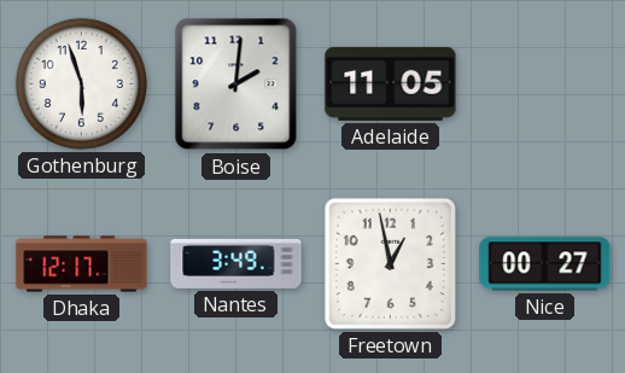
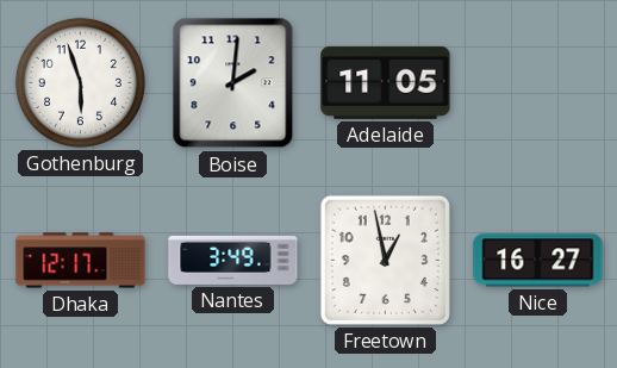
Nice: 00:27 -> 16:27 (538, 261)
